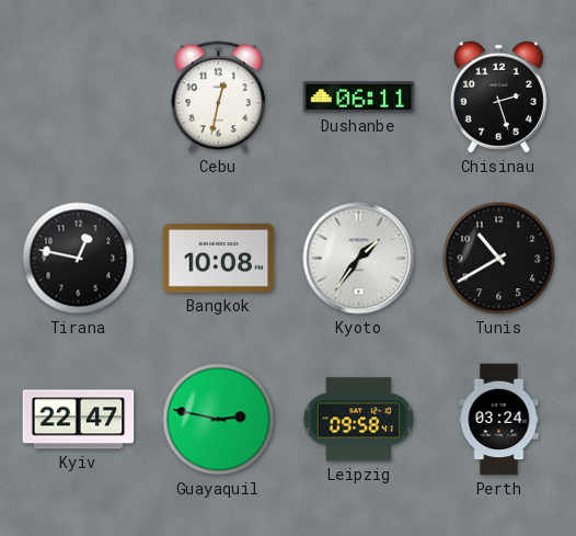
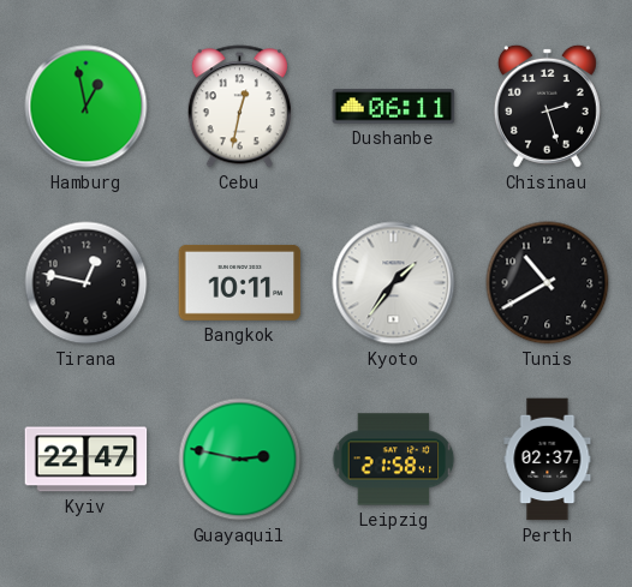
Hamburg: none -> 12:58 (87, 107)
Bangkok: 10:08 -> 10:11 (240, 282)
Leipzig: 09:58 -> 21:58 (394, 460)
Perth: 03:24 -> 02:37 (548, 460)
